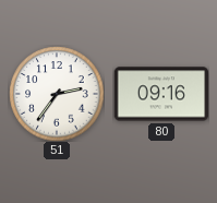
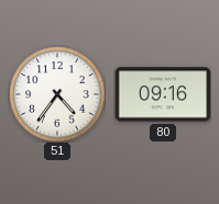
51: 2:36 -> 4:36 (57, 94)
